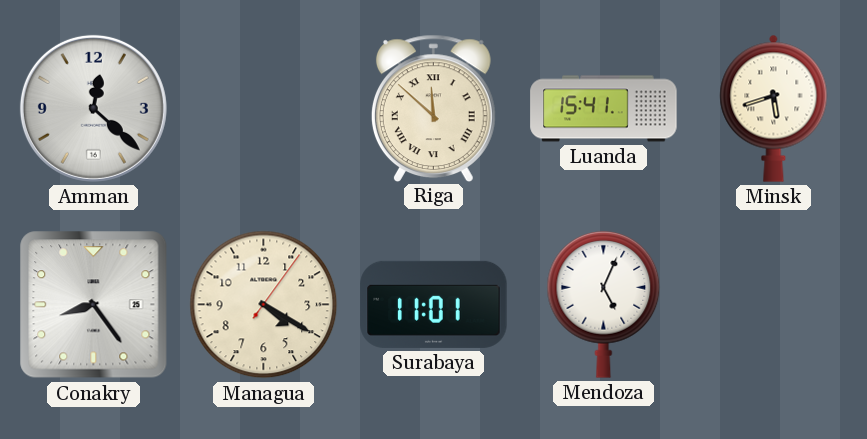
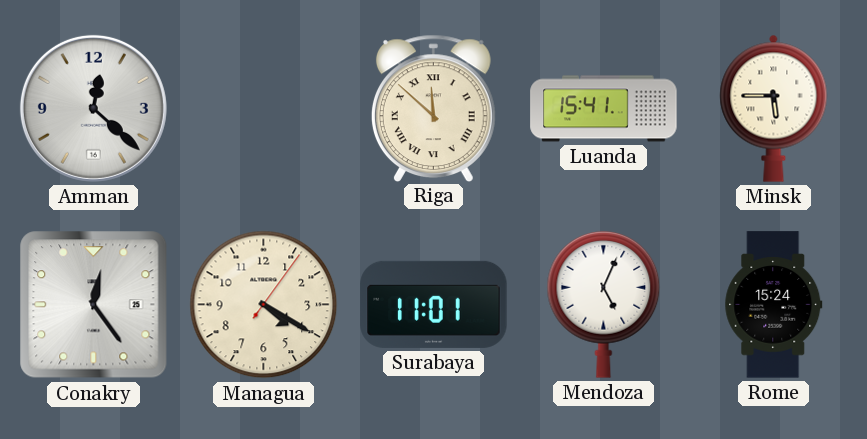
Minsk: 5:42 -> 5:45 (774, 108)
Conakry: 8:24 -> 12:24 (94, 305)
Rome: none -> 15:24 (774, 305)
